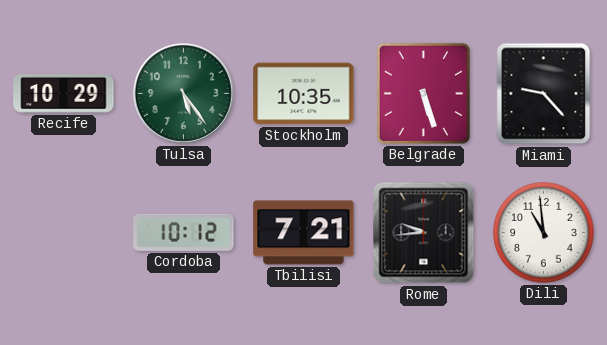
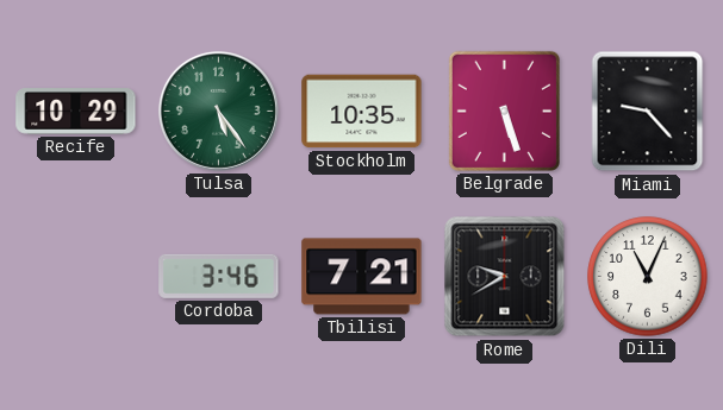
Cordoba: 10:12 -> 3:46 (219, 276)
Rome: 9:44 -> 9:40 (505, 277)
Dili: 10:59 -> 11:04 (648, 277)
